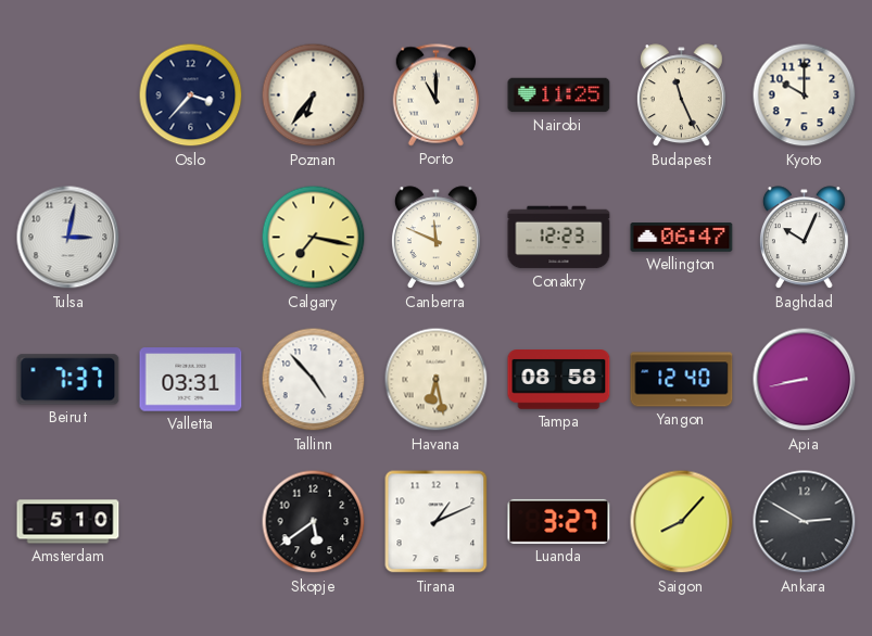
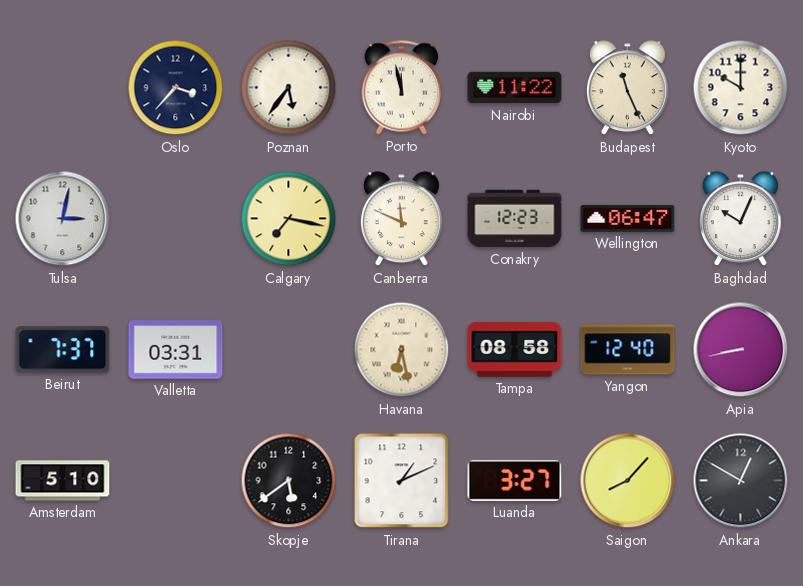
Poznan: 6:36 -> 5:36 (289, 88)
Porto: 11:00 -> 11:58 (402, 88)
Nairobi: 11:25 -> 11:22 (515, 88)
Tallinn: 4:53 -> none (314, 380)
Ankara: 2:50 -> 12:50 (741, 481)
